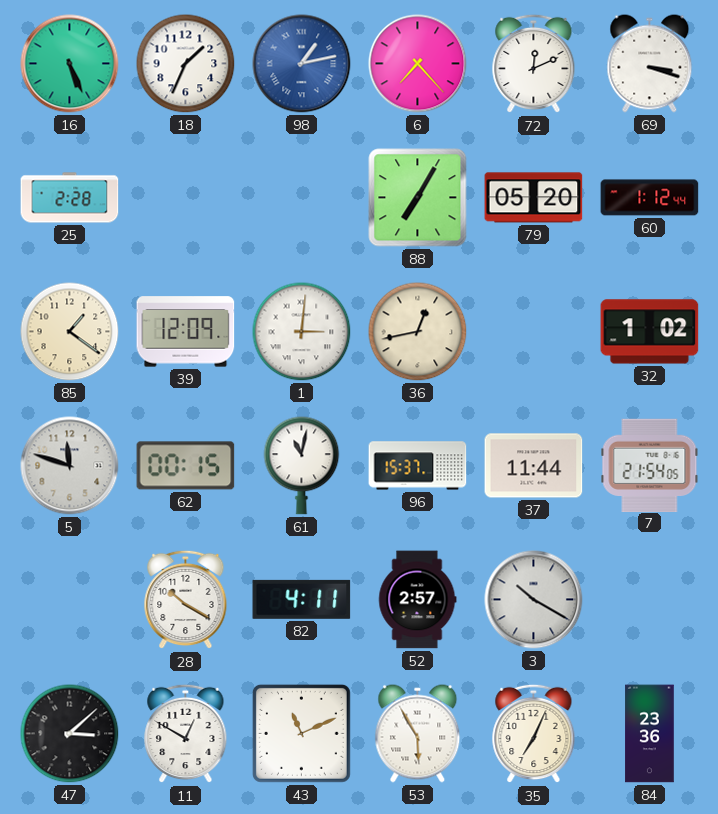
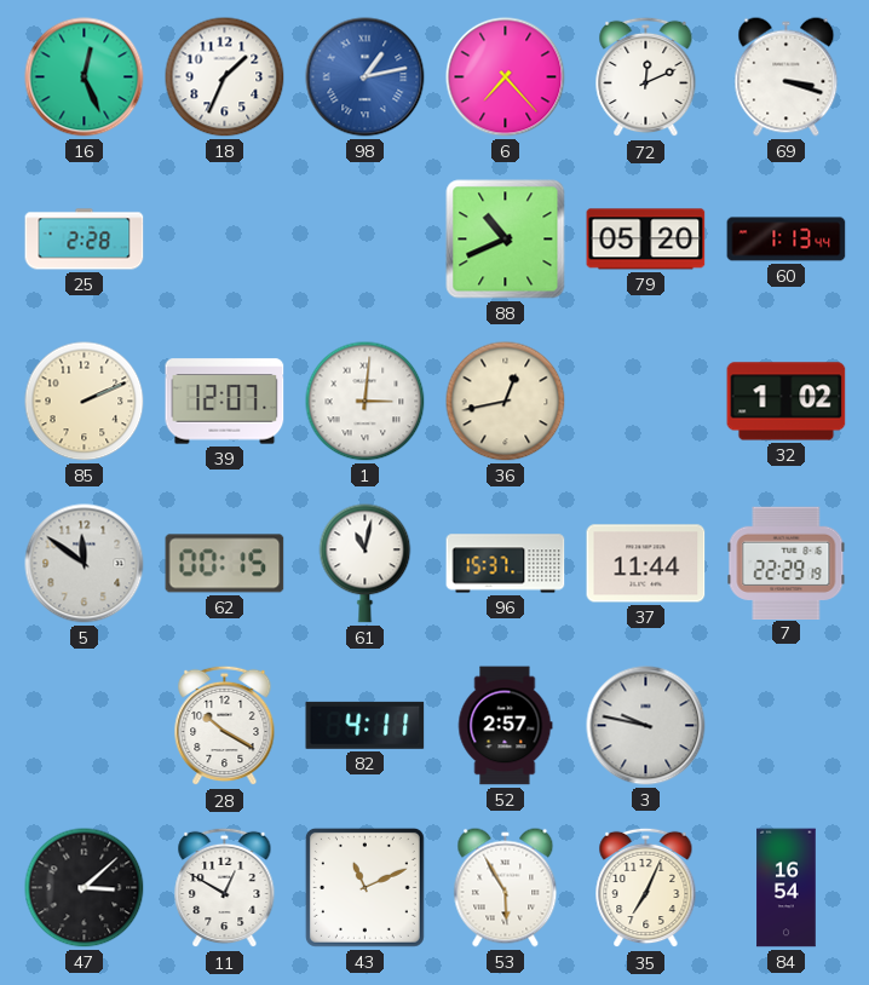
16: 5:26 -> 12:26 (85, 77)
88: 7:05 -> 10:41 (506, 240)
60: 1:12 -> 1:13 (787, 240)
85: 1:21 -> 2:11 (85, 402)
39: 12:09 -> 12:07 (225, 402)
5: 11:48 -> 11:51 (85, 564)
7: 21:54 -> 22:29 (787, 563)
3: 10:20 -> 9:47 (646, 726)
84: 23:36 -> 16:54 (787, 888)
